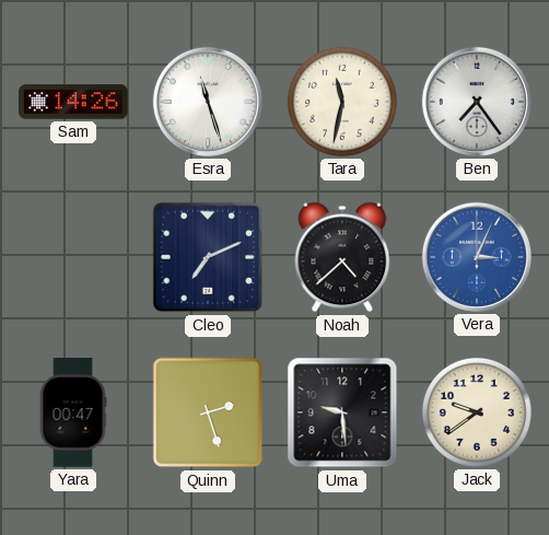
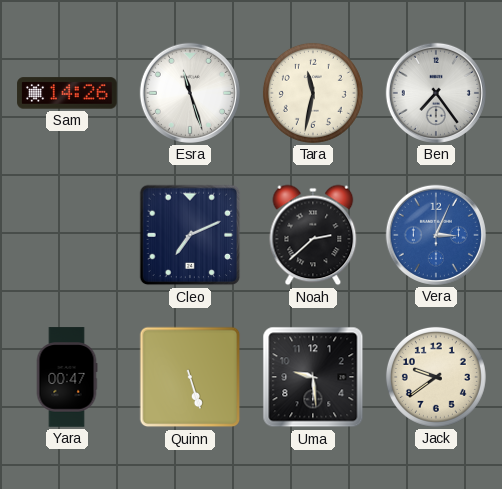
Noah: 4:38 -> 2:38 (313, 235)
Quinn: 2:27 -> 5:27 (190, 377)
